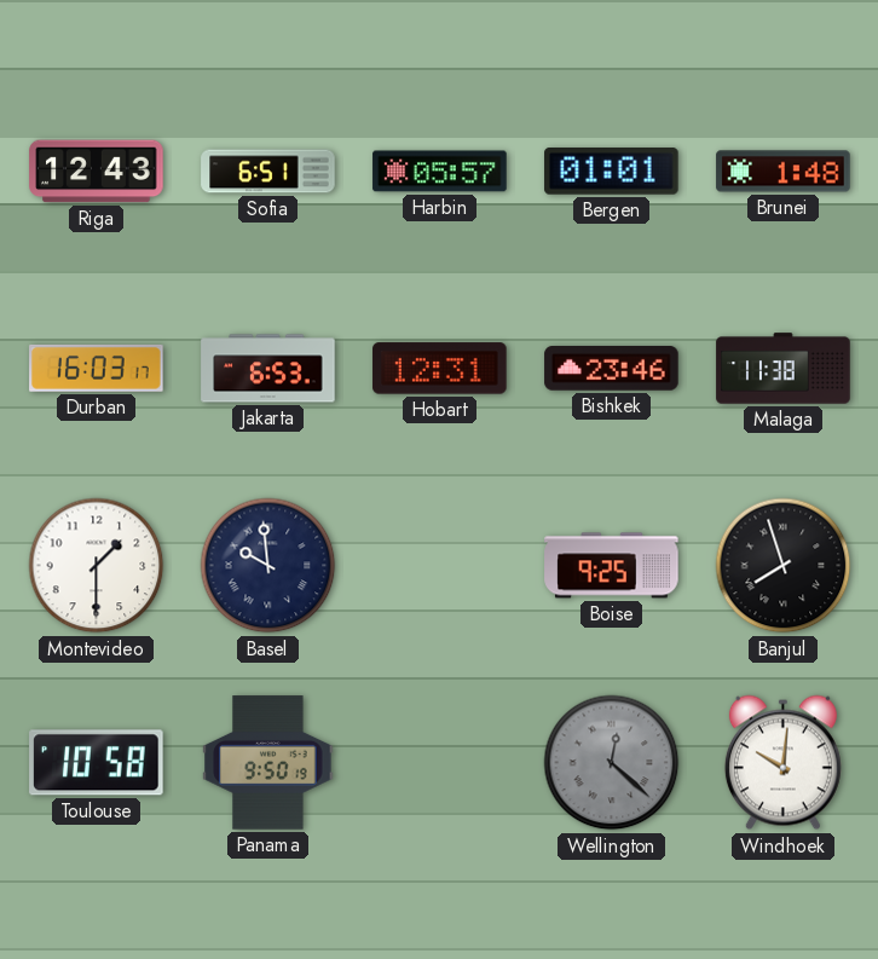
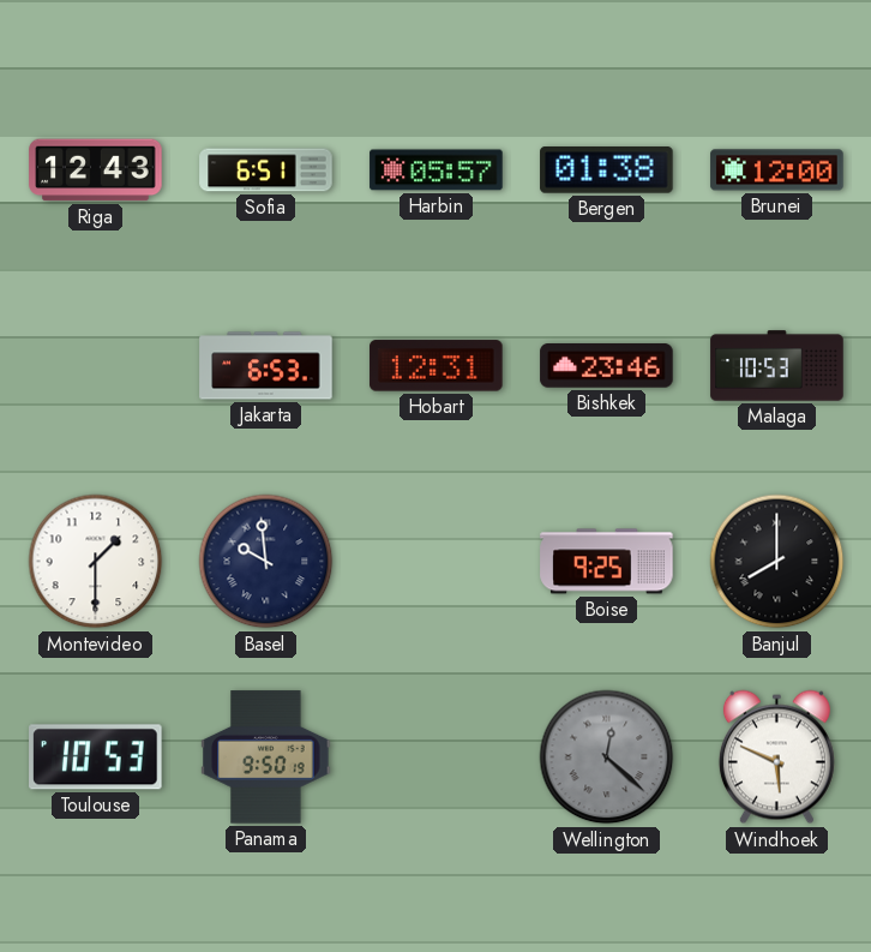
Bergen: 01:01 -> 01:38 (607, 170)
Brunei: 1:48 -> 12:00 (777, 170)
Durban: 16:03 -> none (97, 369)
Malaga: 11:38 -> 10:53 (777, 366)
Banjul: 7:57 -> 8:00 (777, 562)
Toulouse: 10:58 -> 10:53 (96, 758)
Windhoek: 10:01 -> 5:49 (776, 758)
